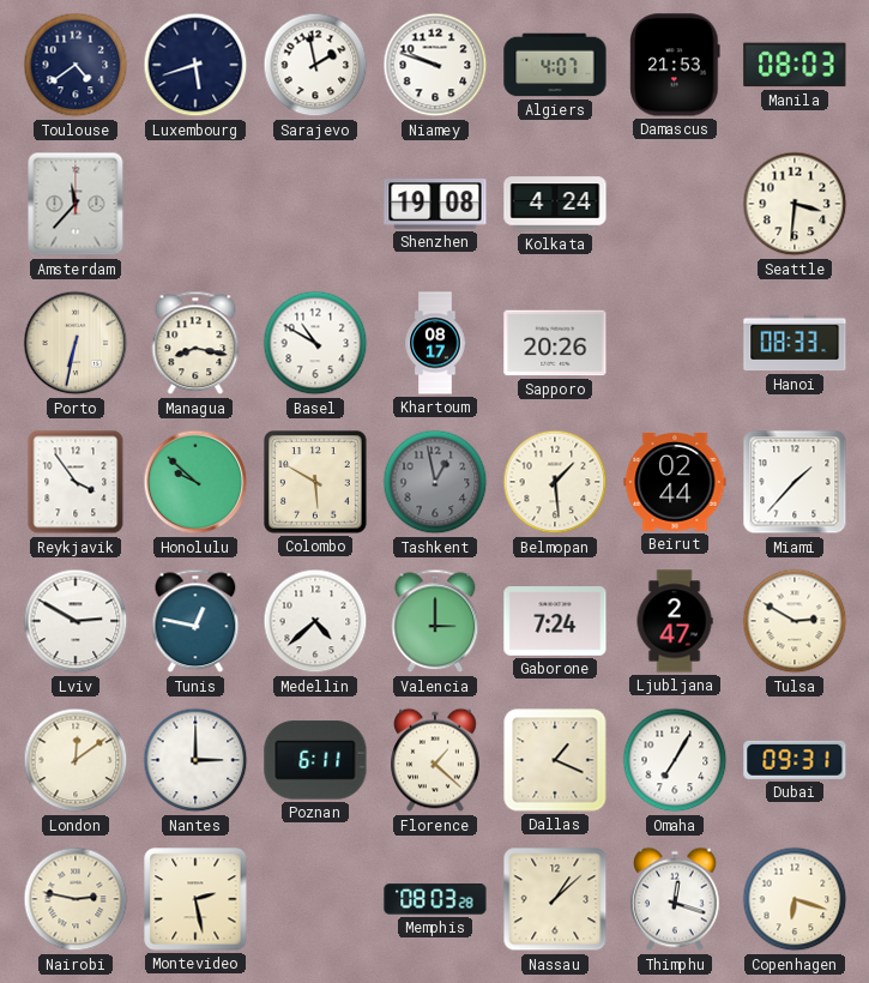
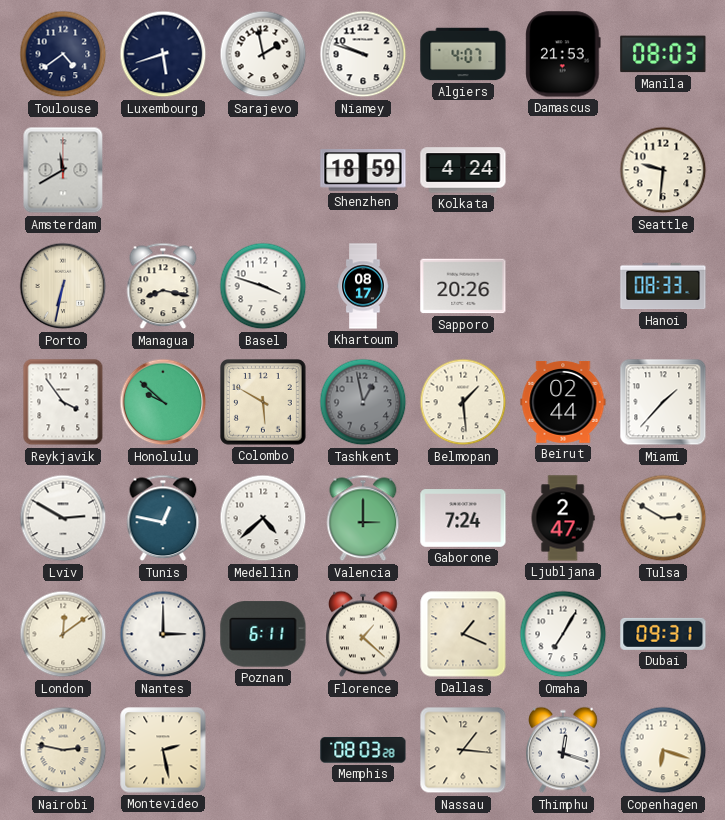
Amsterdam: 11:37 -> 11:40 (63, 170)
Shenzhen: 19:08 -> 18:59 (363, 170)
Seattle: 3:31 -> 9:31 (663, 170)
Basel: 10:50 -> 3:48 (263, 286)
Nassau: 1:08 -> 1:16 (463, 750)
